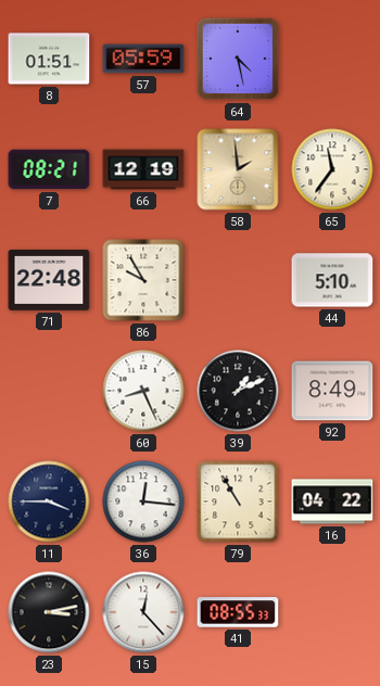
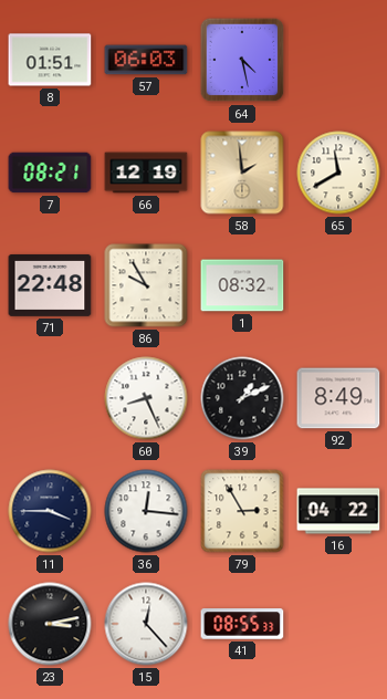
57: 05:59 -> 06:03 (146, 60)
65: 11:36 -> 11:40 (338, 173)
1: none -> 08:32 (242, 285)
44: 5:10 -> none (332, 280)
79: 10:55 -> 2:55 (242, 511)
